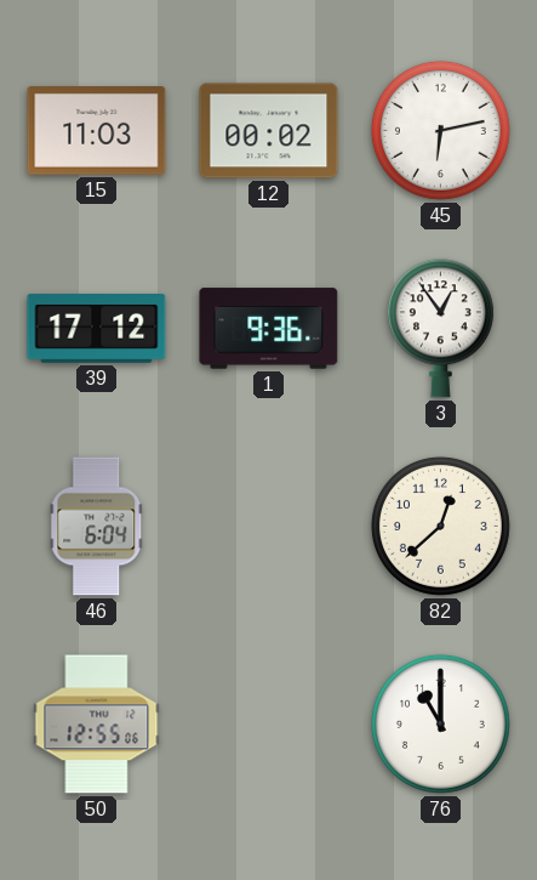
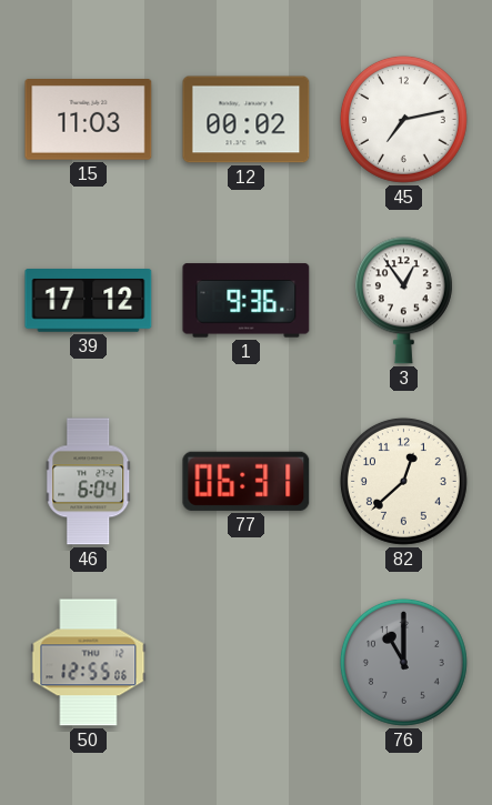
45: 6:13 -> 7:13 (403, 119)
77: none -> 06:31 (247, 481)
76 dial: white -> grey (403, 662)
